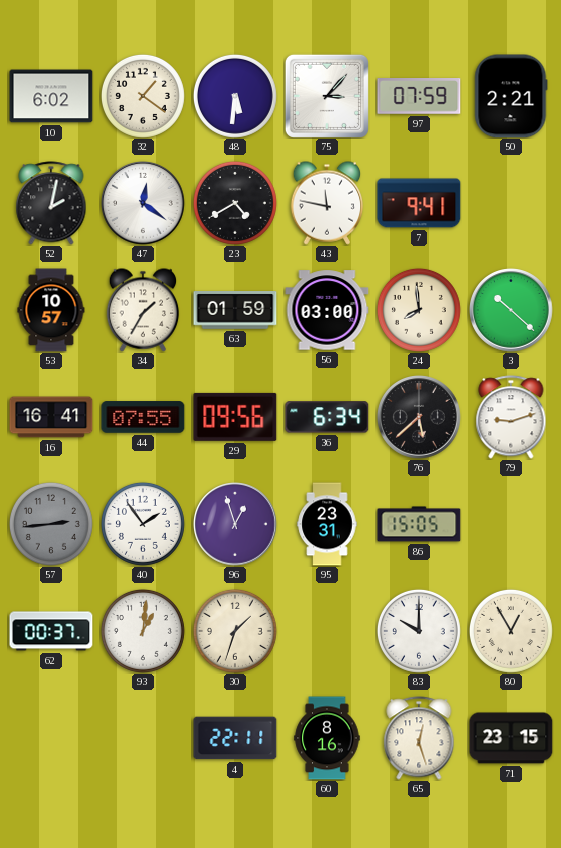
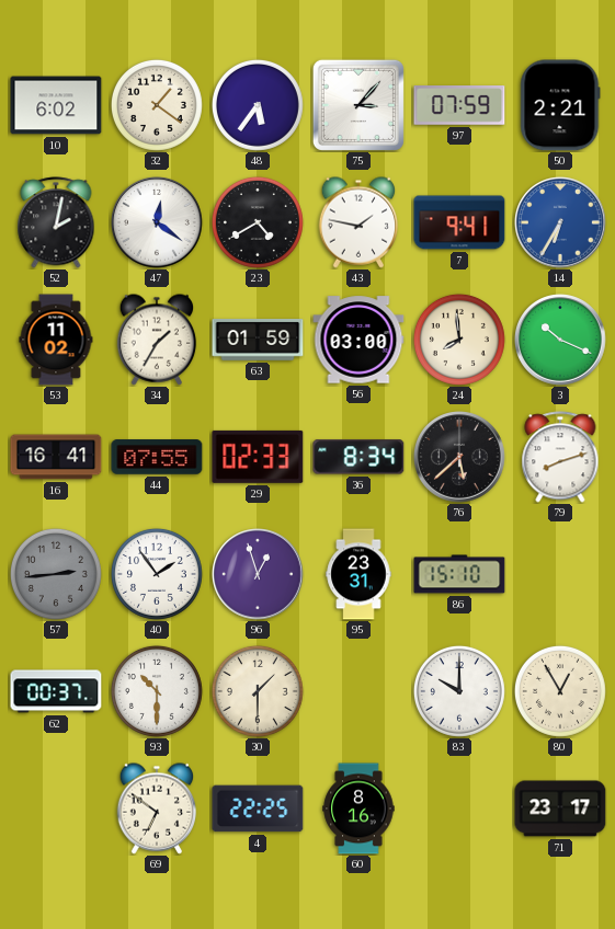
48: 5:31 -> 5:36 (258, 105)
43: 11:47 -> 1:47 (358, 222)
14: none -> 6:35 (561, 223)
53: 10:57 -> 11:02 (56, 340)
3: 10:22 -> 10:19 (561, 341)
29: 09:56 -> 02:33 (258, 457)
36: 6:34 -> 8:34 (358, 457)
79: 9:12 -> 8:12 (560, 457)
86: 15:05 -> 15:10 (459, 574)
93: 1:01 -> 10:30 (157, 691)
30: 1:33 -> 1:30 (258, 691)
69: none -> 6:51 (157, 808)
4: 22:11 -> 22:25 (258, 808)
65: 12:27 -> none (419, 738)
71: 23:15 -> 23:17 (560, 808)
